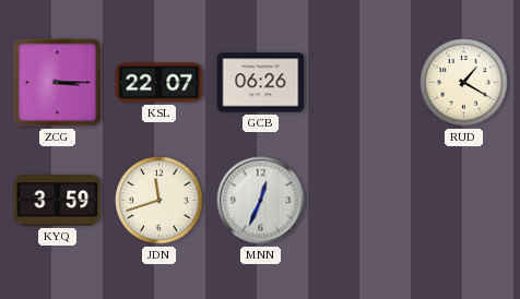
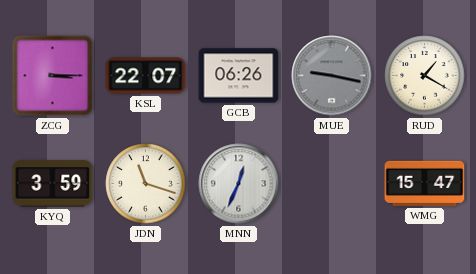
MUE: none -> 9:17 (332, 76)
JDN: 11:42 -> 11:18 (146, 184)
WMG: none -> 15:47 (425, 183)
